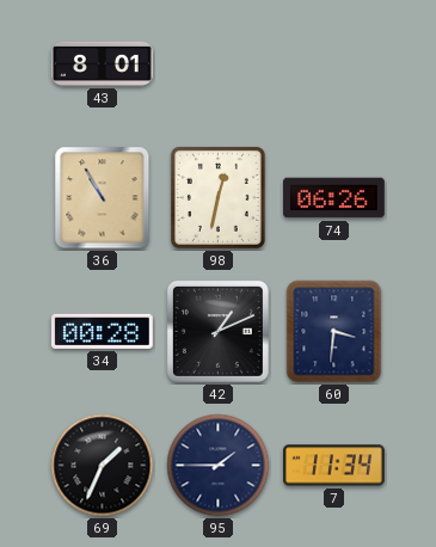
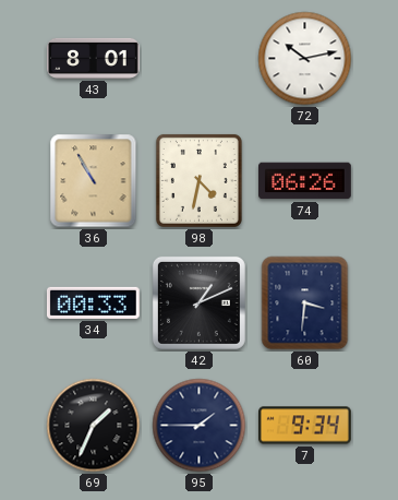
72: none -> 10:13 (305, 59)
98: 12:32 -> 4:32 (198, 180)
34: 00:28 -> 00:33 (93, 302)
7: 11:34 -> 9:34 (305, 426)
